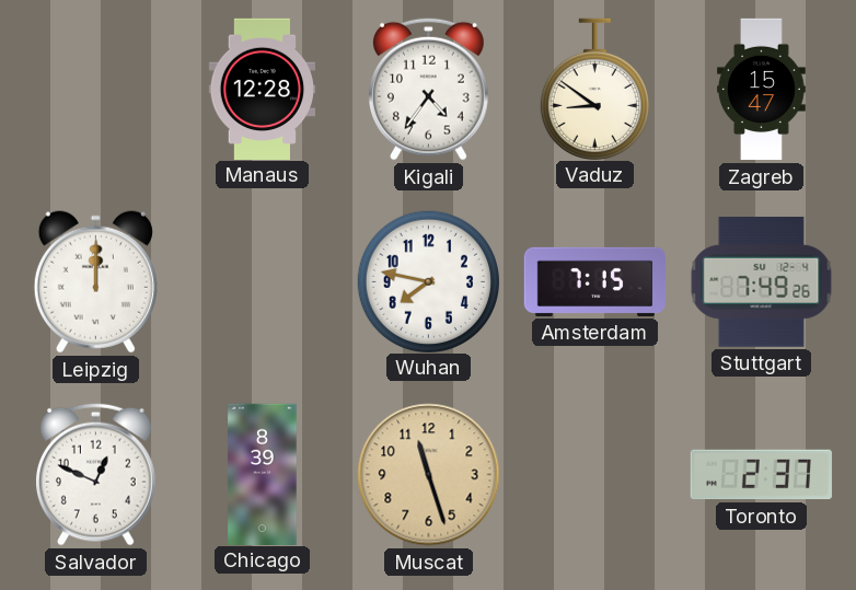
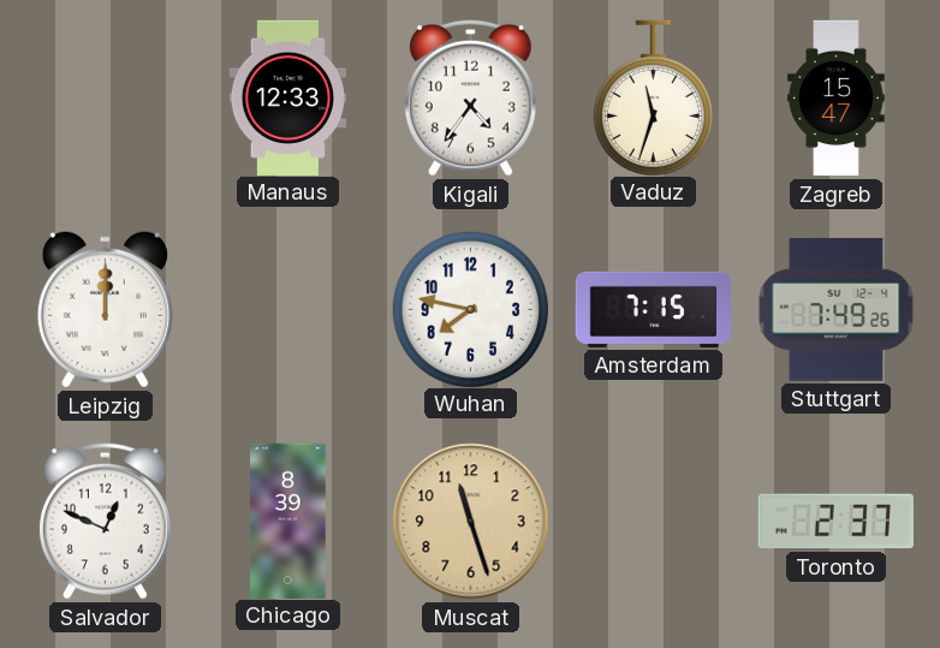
Manaus: 12:28 -> 12:33 (288, 97)
Vaduz: 8:51 -> 11:33 (653, 97)
